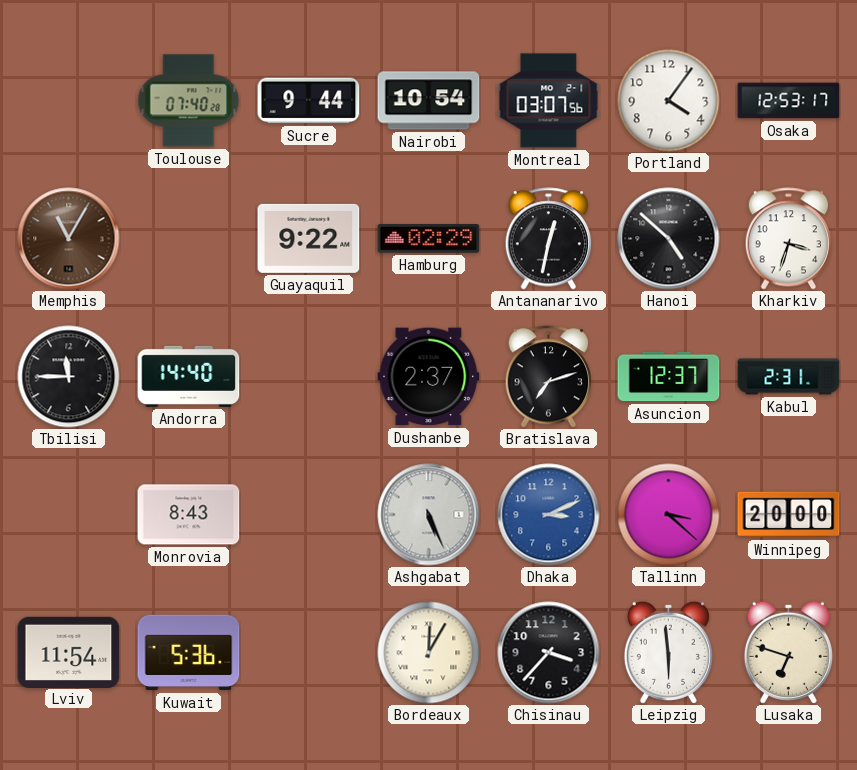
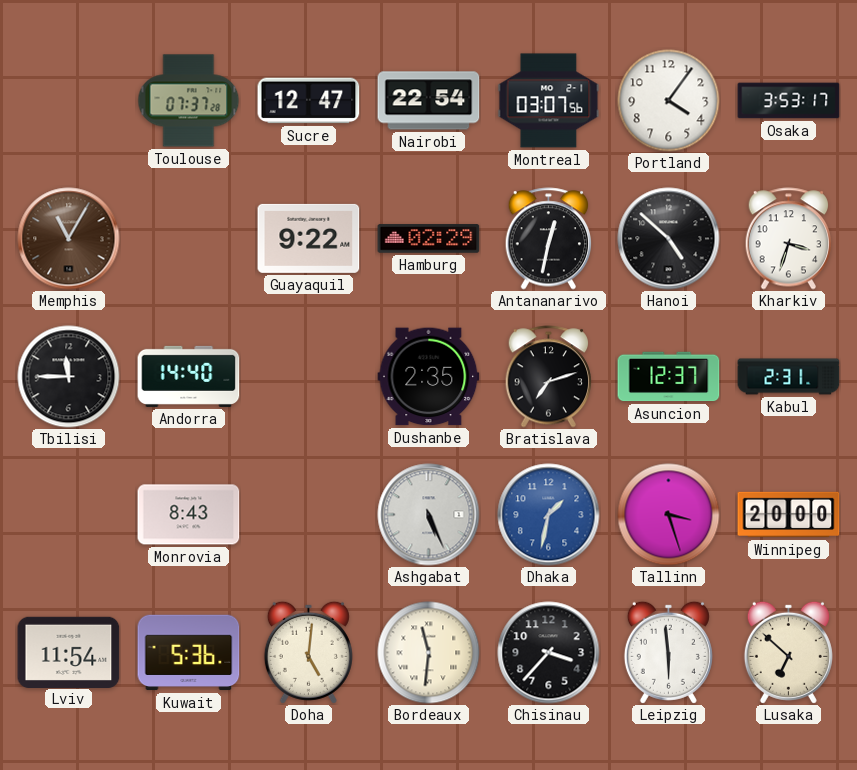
Toulouse: 07:40 -> 07:37 (189, 101)
Sucre: 9:44 -> 12:47 (309, 101)
Nairobi: 10:54 -> 22:54 (429, 101)
Osaka: 12:53 -> 3:53 (789, 101)
Dushanbe: 2:37 -> 2:35 (429, 377)
Dhaka: 3:11 -> 1:32 (549, 515)
Tallinn: 3:22 -> 3:27 (669, 515)
Doha: none -> 5:01 (308, 652)
Bordeaux: 12:05 -> 11:31 (429, 653)
Lusaka: 6:48 -> 6:52 (788, 652)
